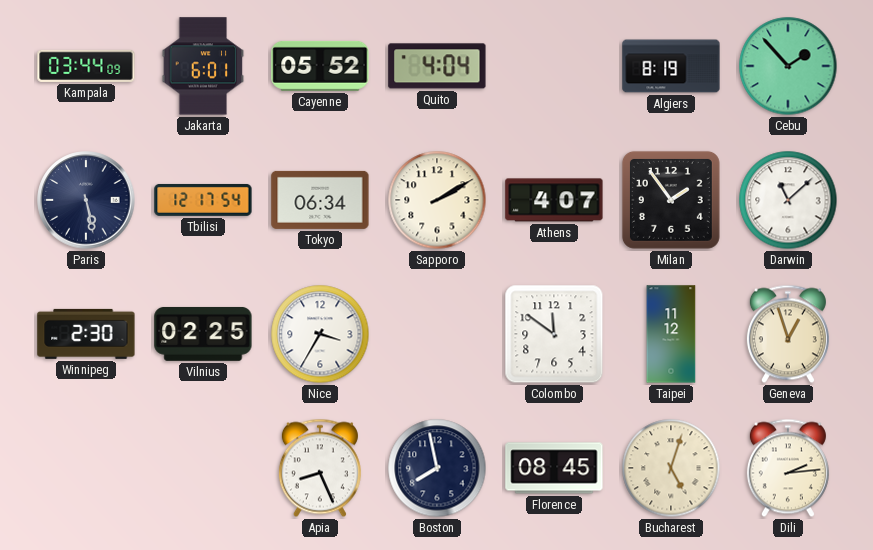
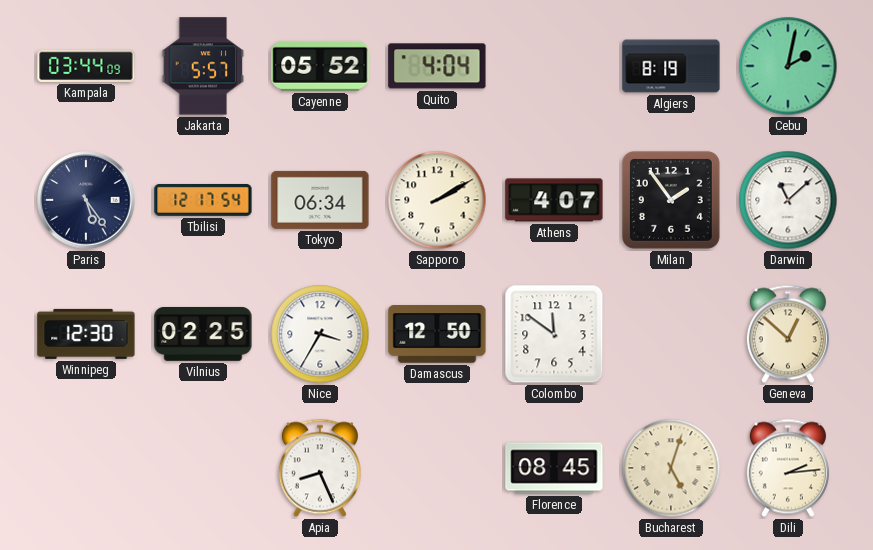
Jakarta: 6:01 -> 5:57 (203, 66)
Cebu: 1:53 -> 2:02 (788, 66)
Paris: 5:28 -> 5:24 (86, 200)
Winnipeg: 2:30 -> 12:30 (86, 334)
Damascus: none -> 12:50 (437, 334)
Taipei: 11:12 -> none (671, 334)
Geneva: 12:57 -> 12:52 (788, 334)
Boston: 7:58 -> none (437, 468)
